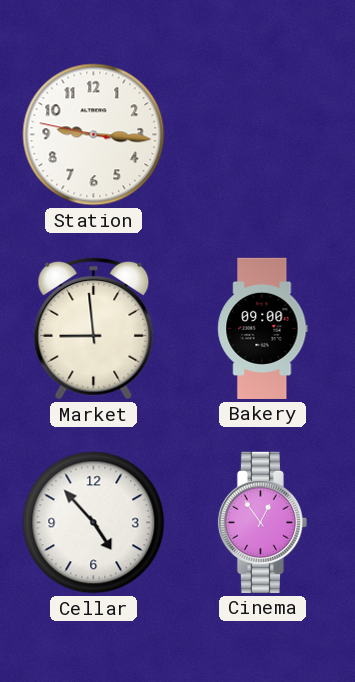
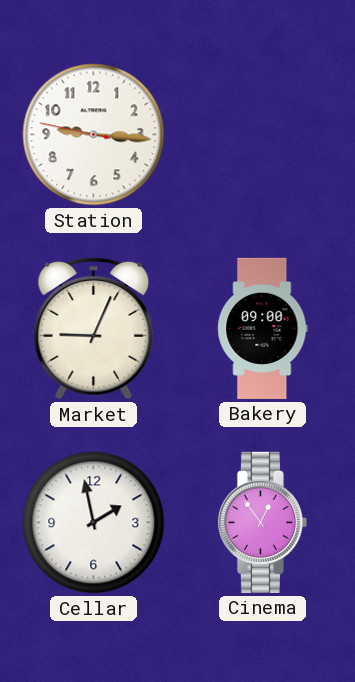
Market: 8:59 -> 9:04 (94, 328)
Cellar: 4:53 -> 1:58 (94, 523)
